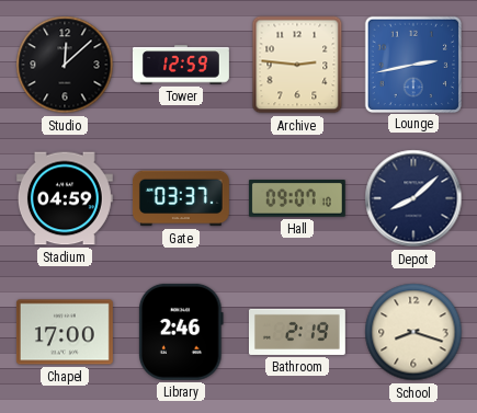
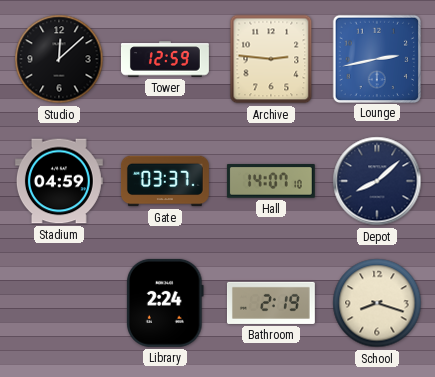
Hall: 09:07 -> 14:07 (271, 181)
Chapel: 17:00 -> none (65, 332)
Library: 2:46 -> 2:24 (166, 303)
